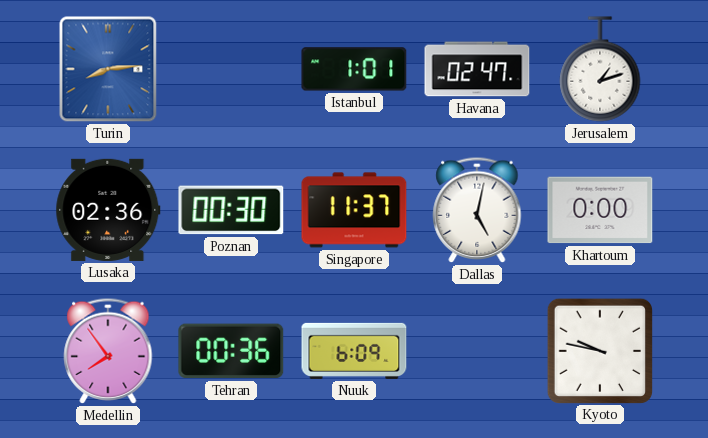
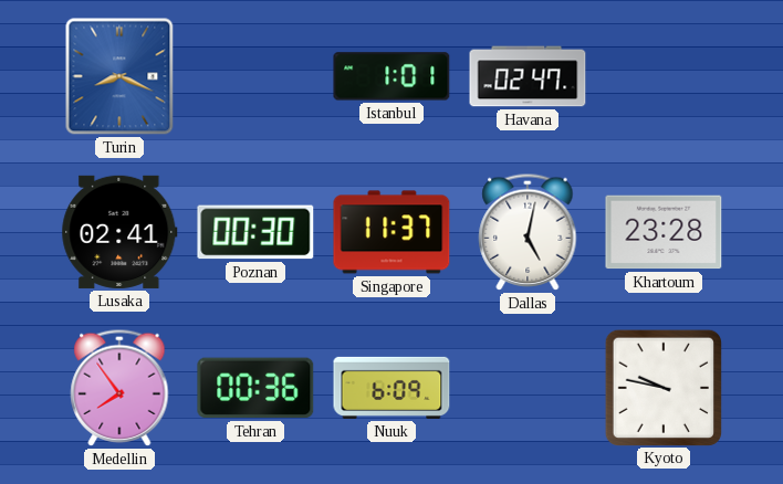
Turin: 8:14 -> 8:19 (119, 76)
Jerusalem: 1:12 -> none (600, 69)
Lusaka: 02:36 -> 02:41 (119, 232)
Khartoum: 0:00 -> 23:28 (664, 232)
